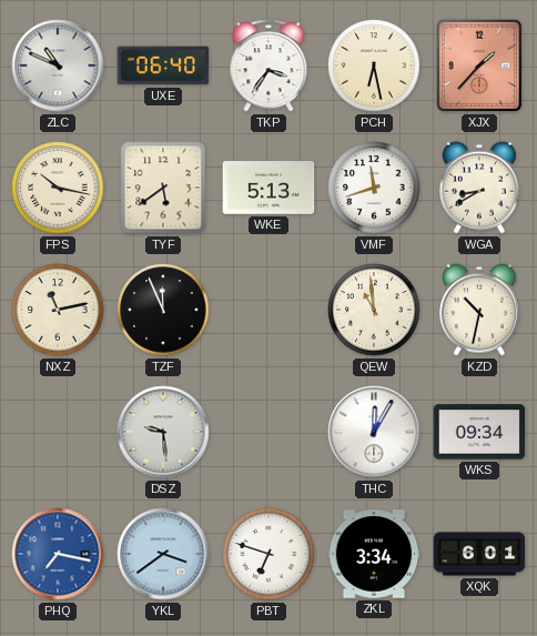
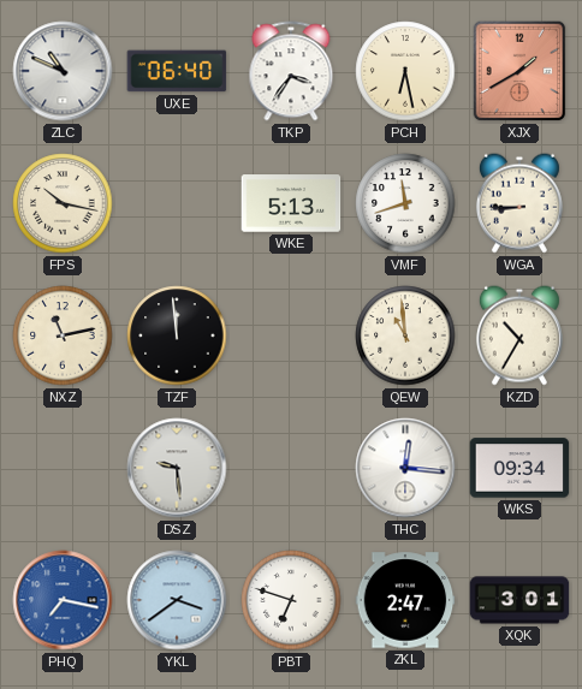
XJX: 1:37 -> 1:40 (519, 71)
TYF: 5:39 -> none (163, 188)
WGA: 8:40 -> 8:45 (519, 203)
TZF: 11:56 -> 11:59 (177, 335)
KZD: 10:32 -> 10:35 (519, 335)
THC: 12:05 -> 12:16 (405, 468)
ZKL: 3:34 -> 2:47 (405, 600)
XQK: 6:01 -> 3:01 (519, 600)
